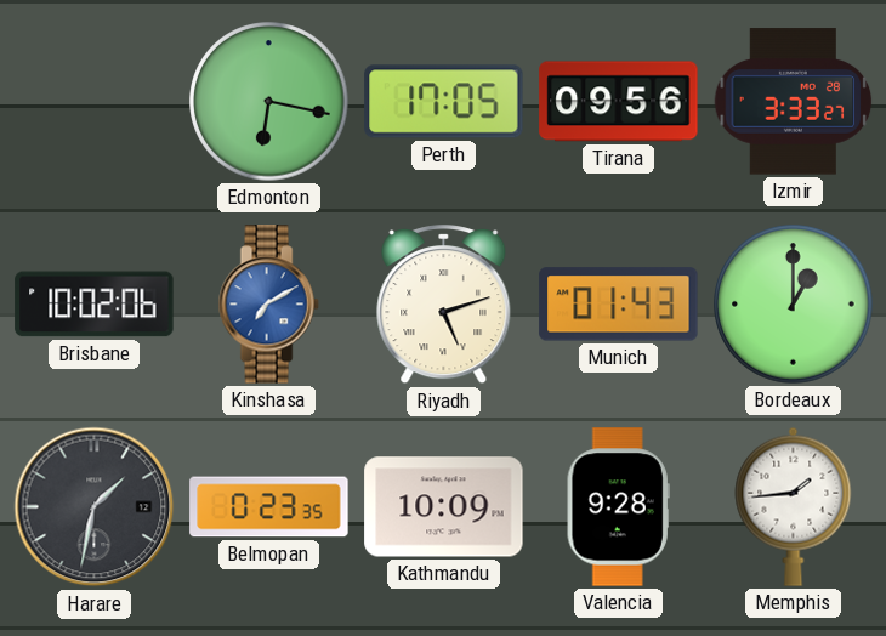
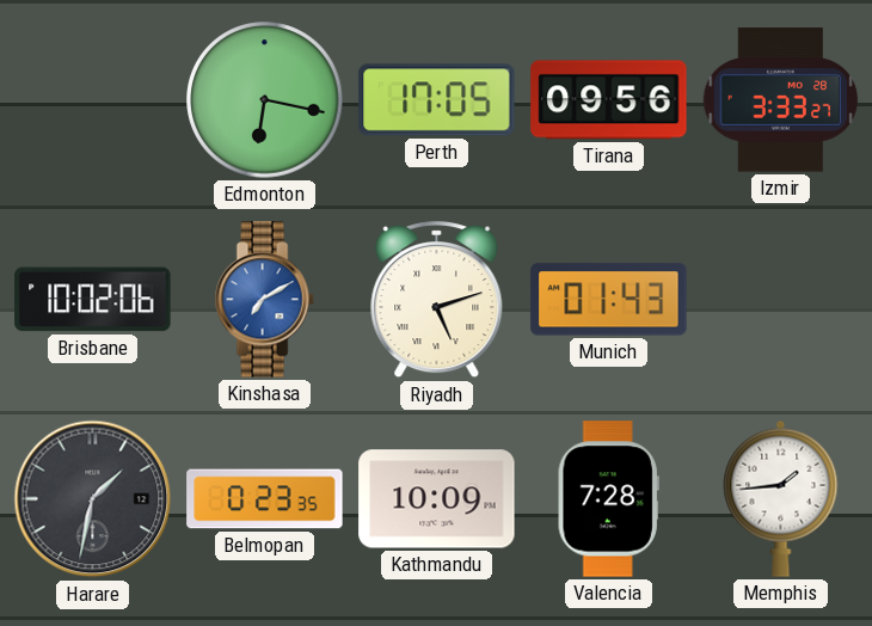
Bordeaux: 1:00 -> none (794, 305)
Valencia: 9:28 -> 7:28 (608, 499)
